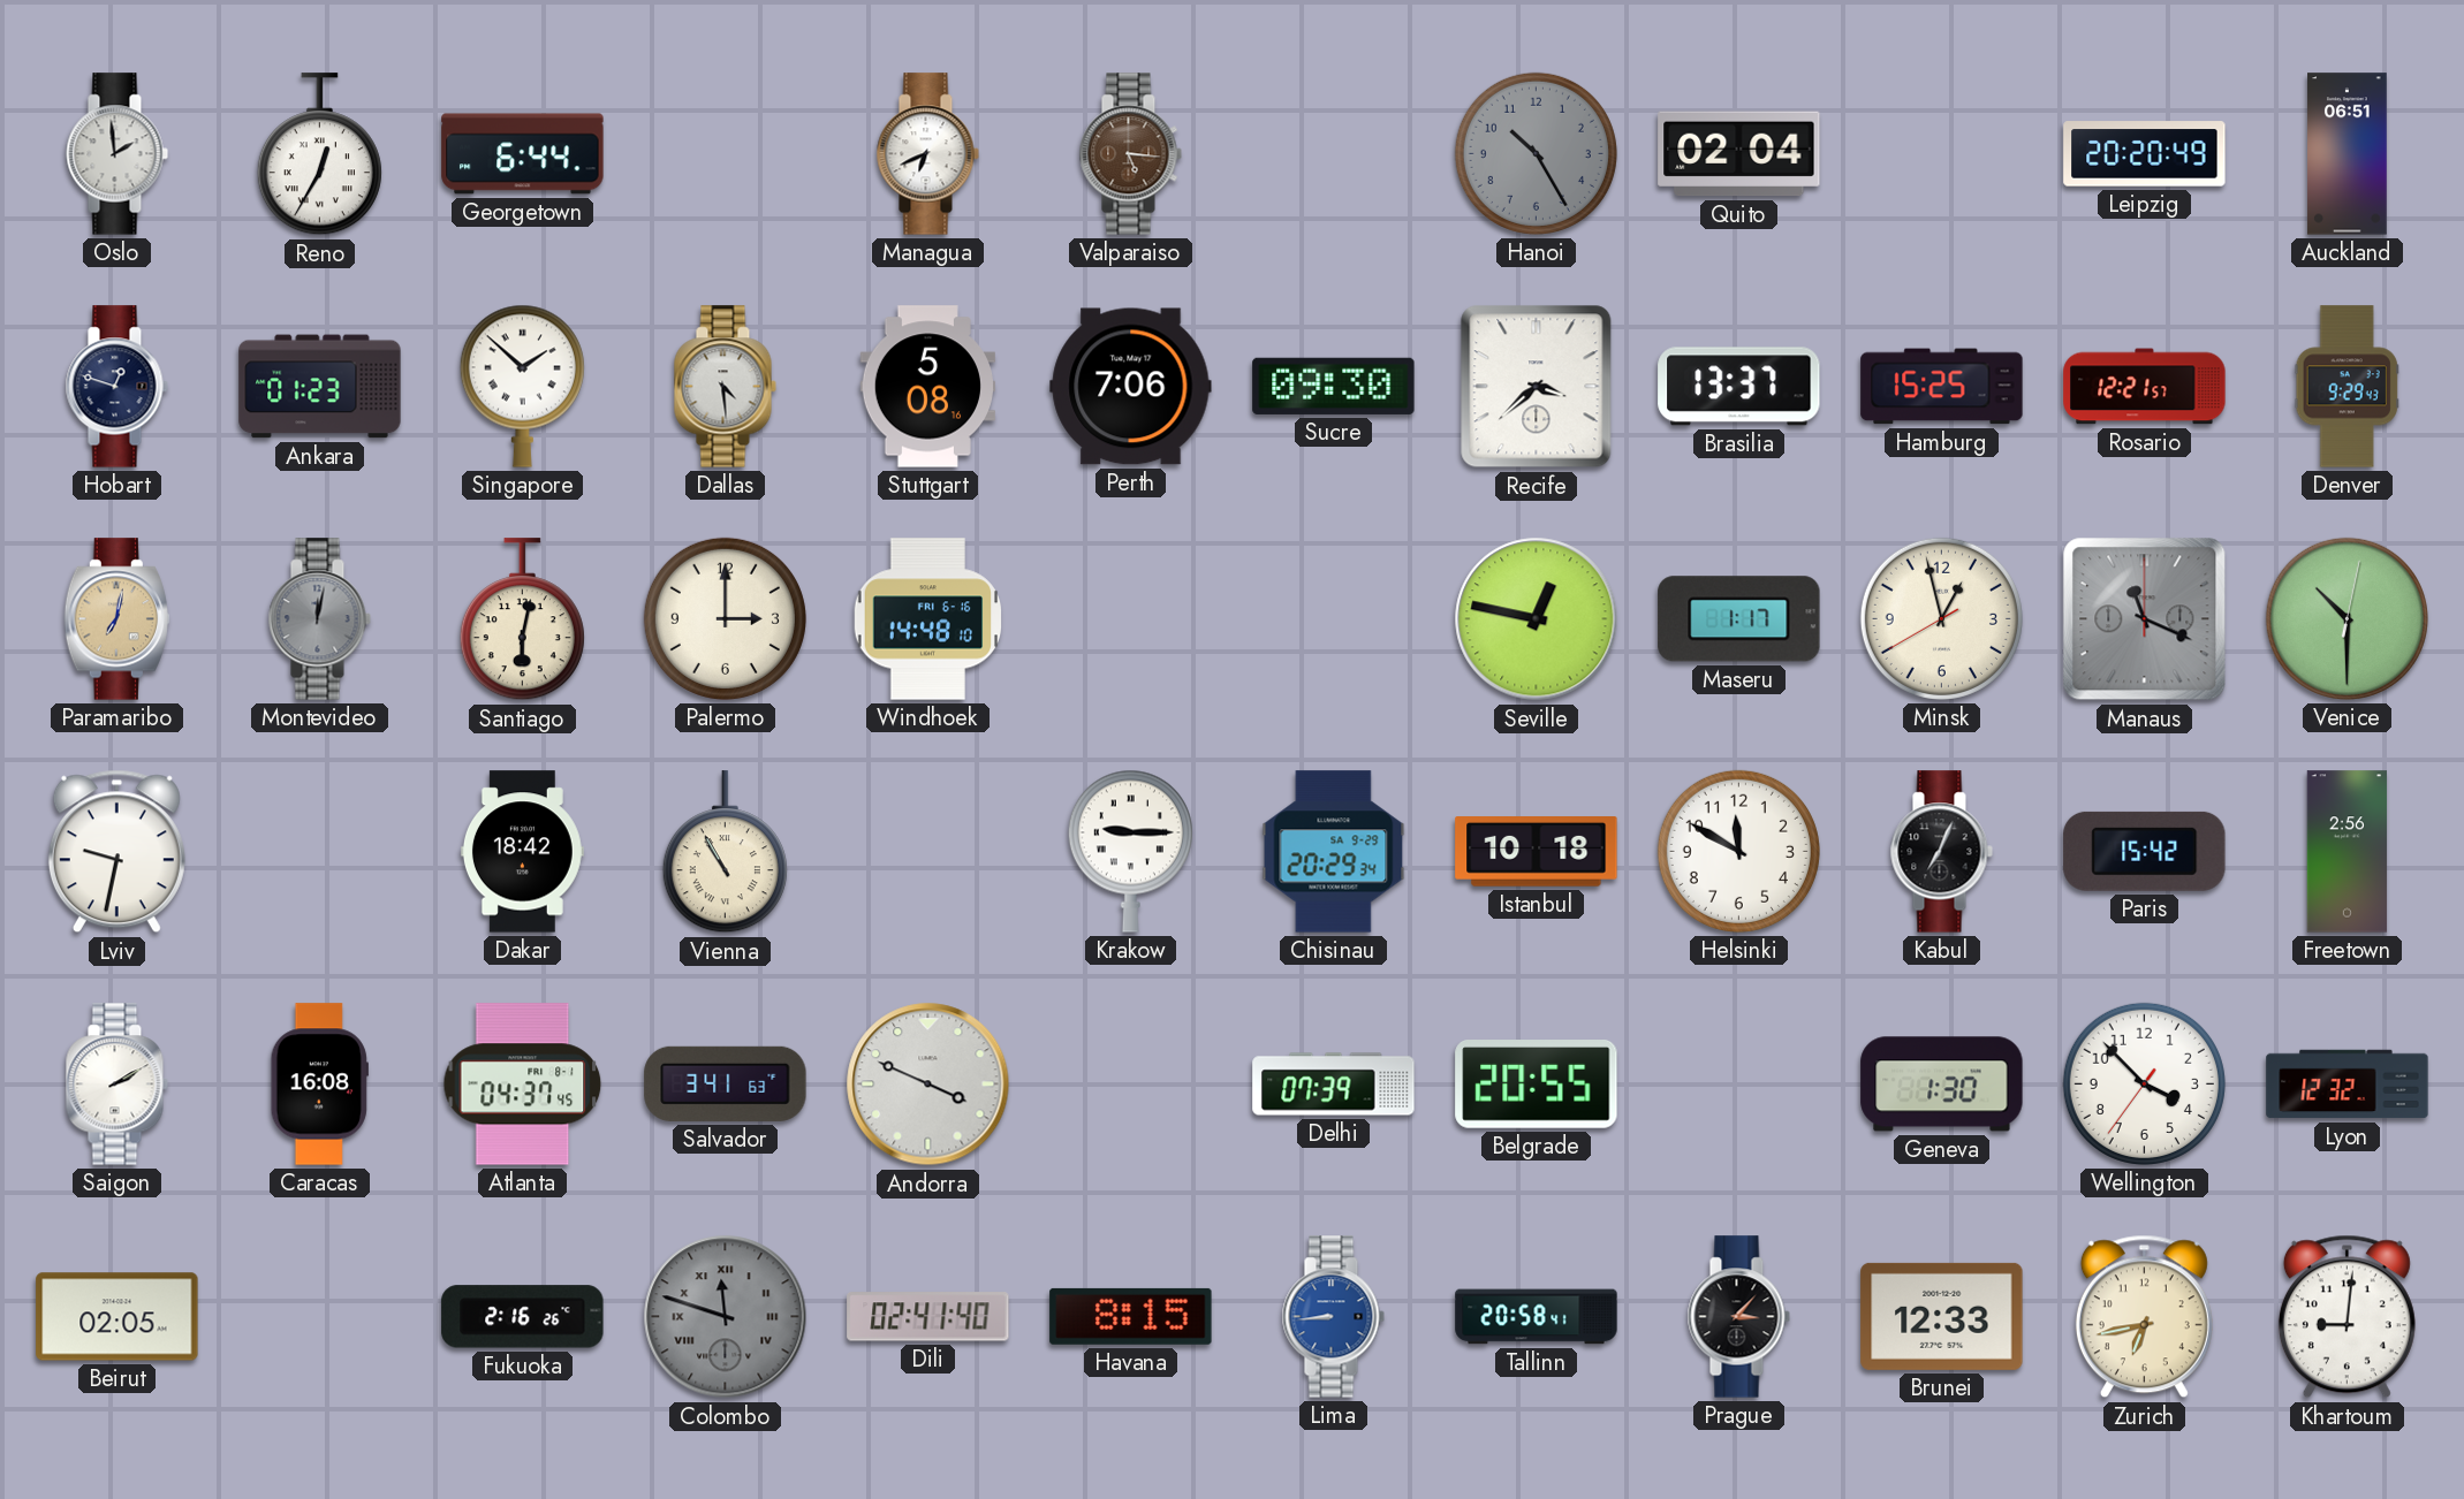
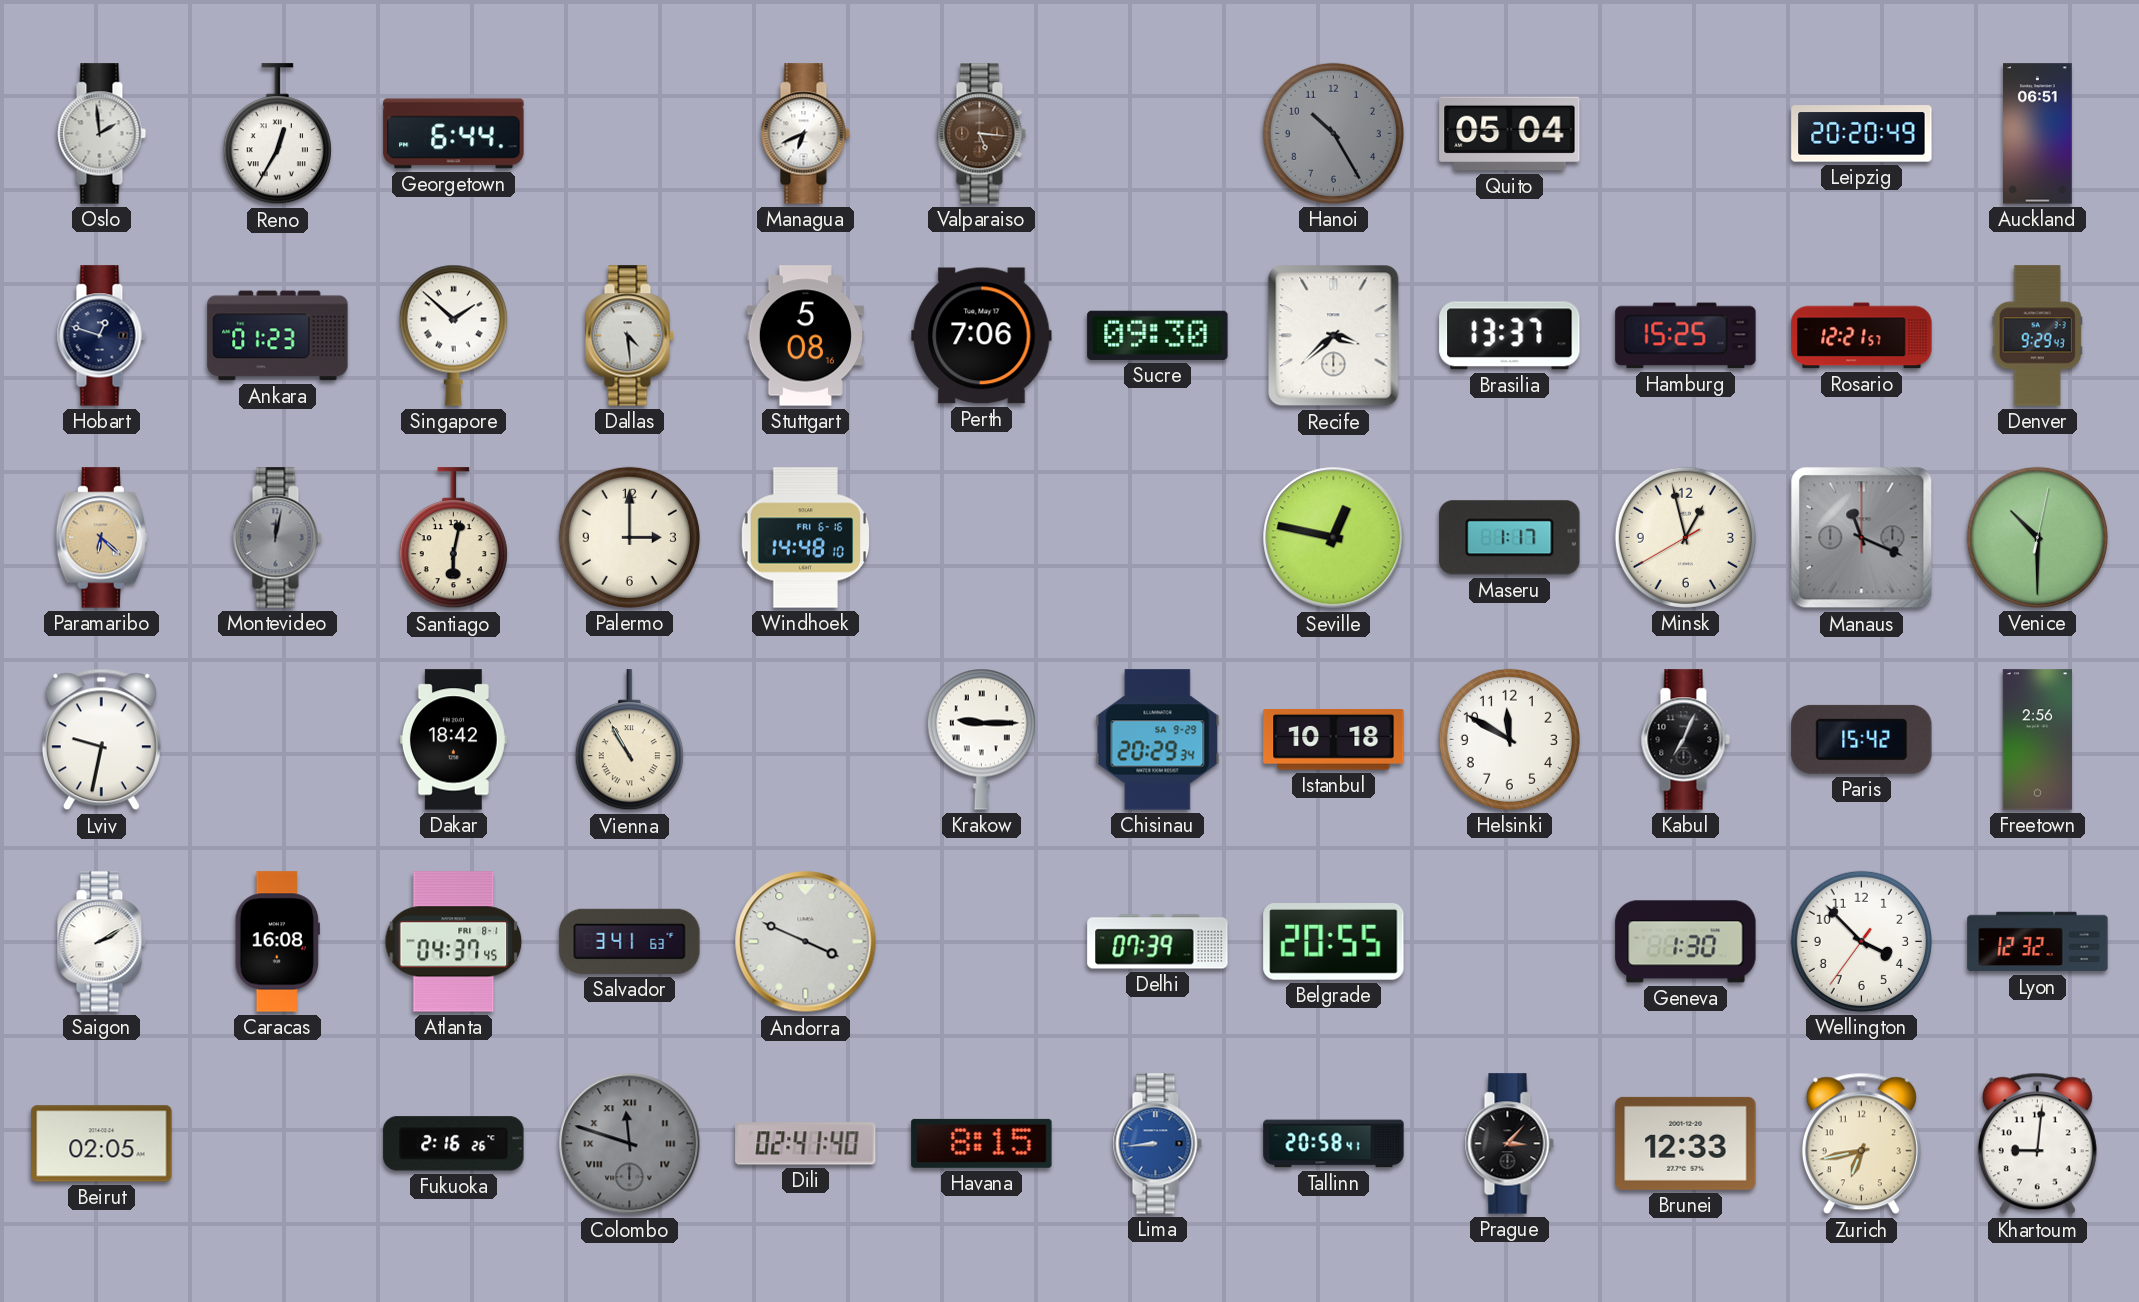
Quito: 02:04 -> 05:04 (1510, 134)
Paramaribo: 7:02 -> 6:22 (101, 538)
